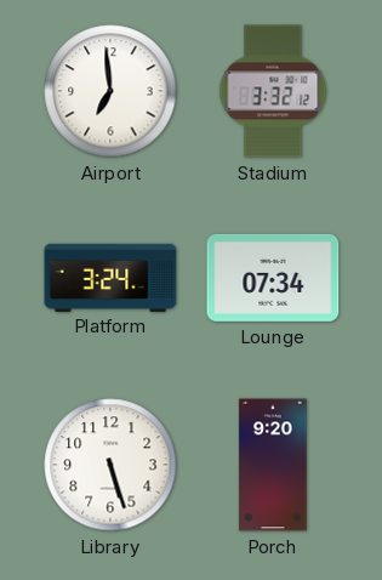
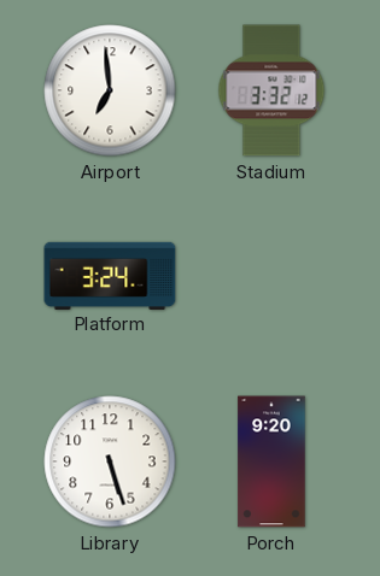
Lounge: 07:34 -> none (273, 278)
